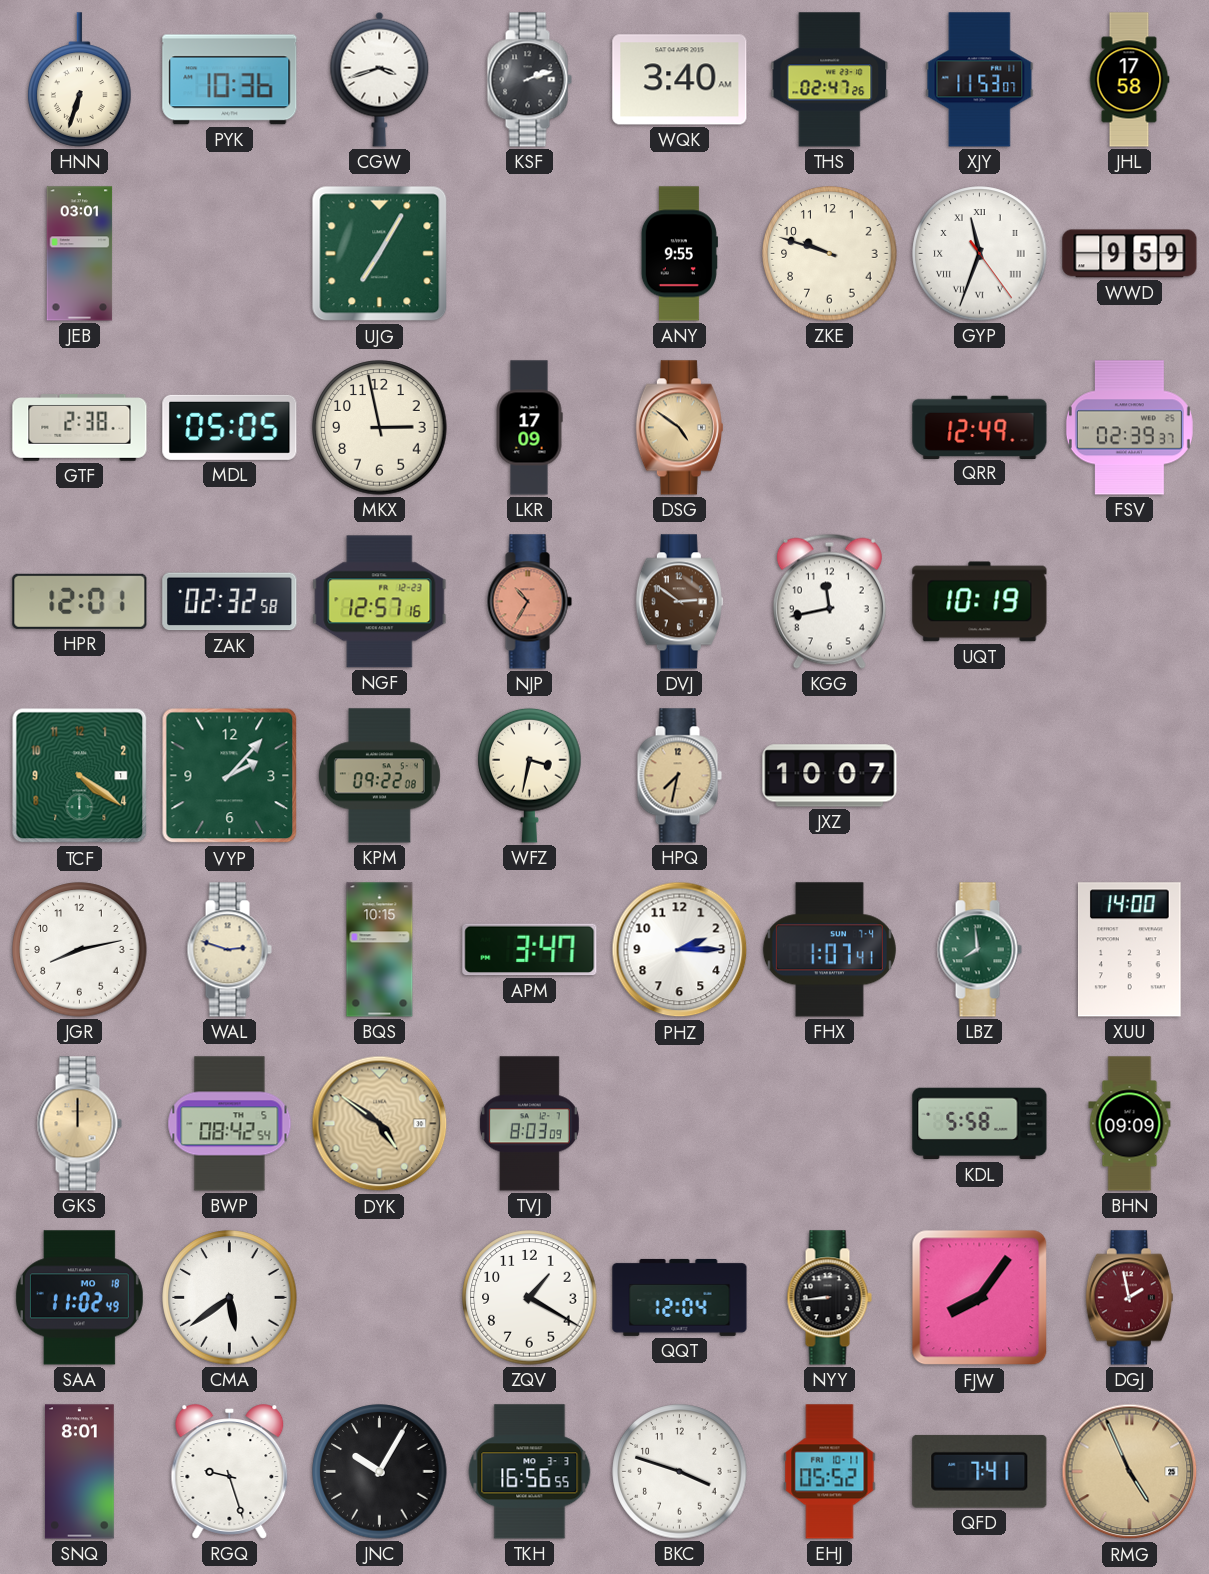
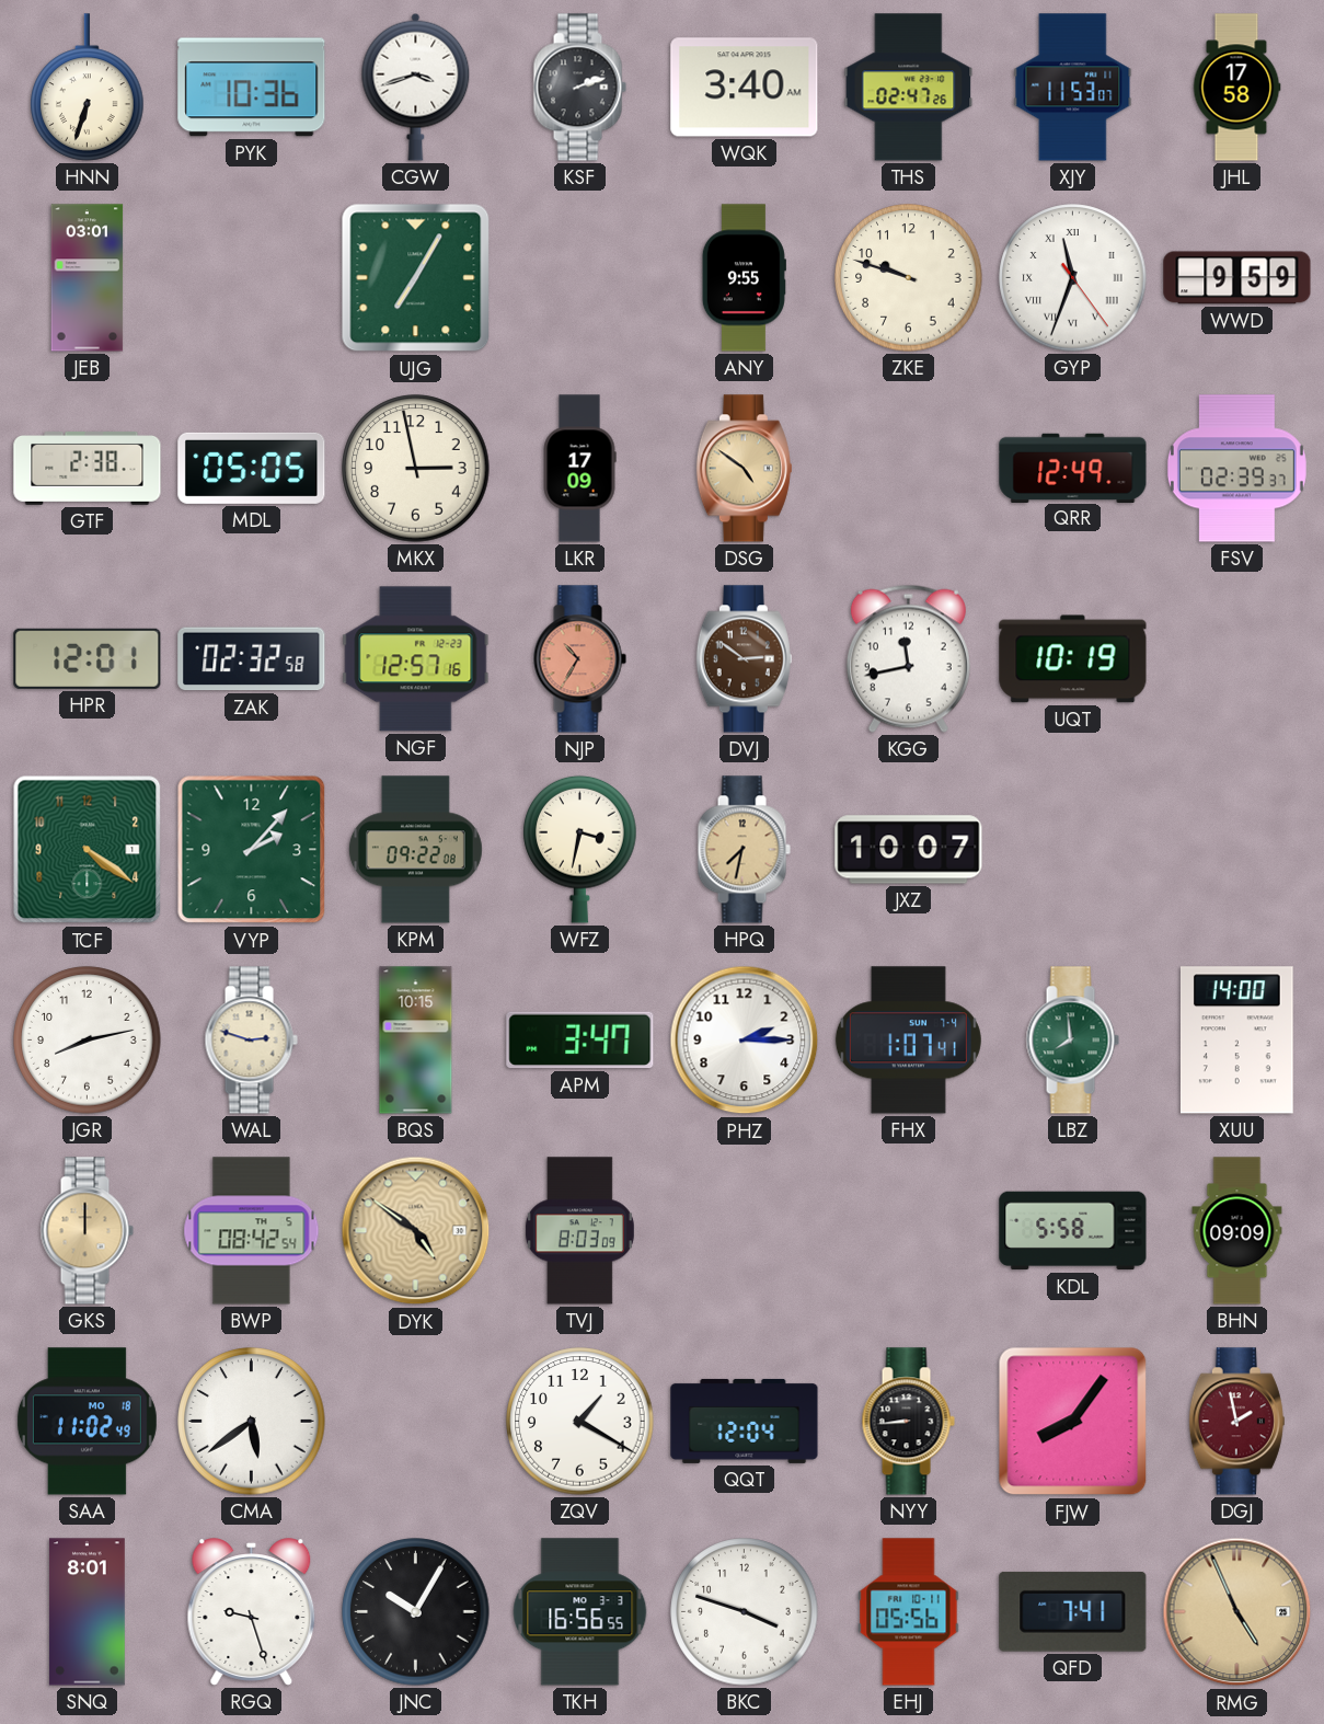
EHJ: 05:52 -> 05:56 (909, 1612)
